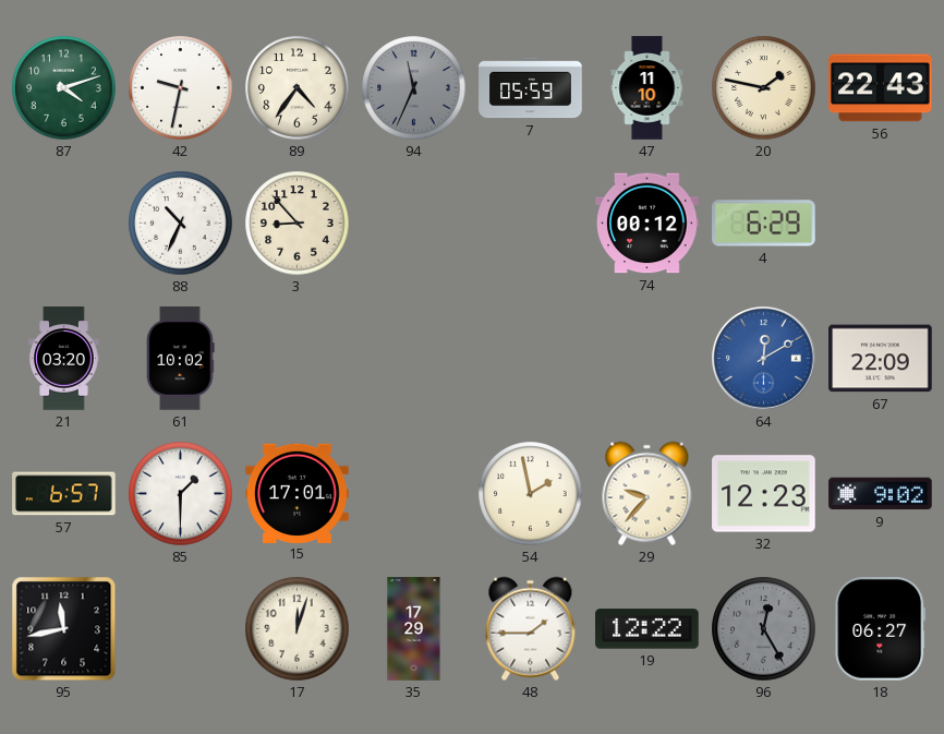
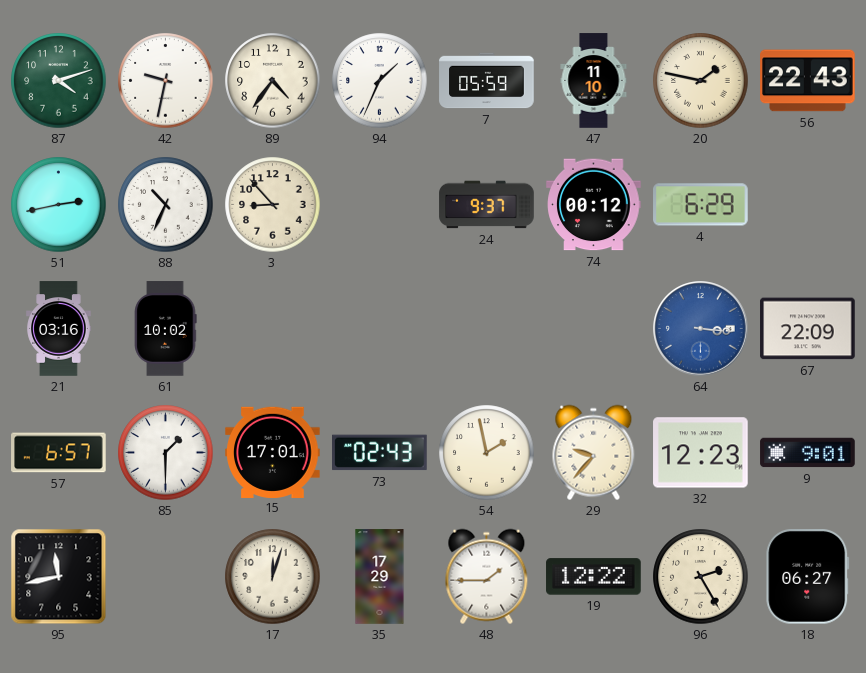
94: 11:34 -> 1:34 (380, 81)
94 dial: grey -> white (380, 81)
51: none -> 2:43 (59, 205)
24: none -> 9:37 (487, 205)
21: 03:20 -> 03:16 (59, 329)
64: 12:10 -> 3:16 (701, 329)
73: none -> 02:43 (380, 453)
9: 9:02 -> 9:01 (808, 453)
96: 12:25 -> 2:25 (701, 577)
96 dial: grey -> cream (701, 577)
